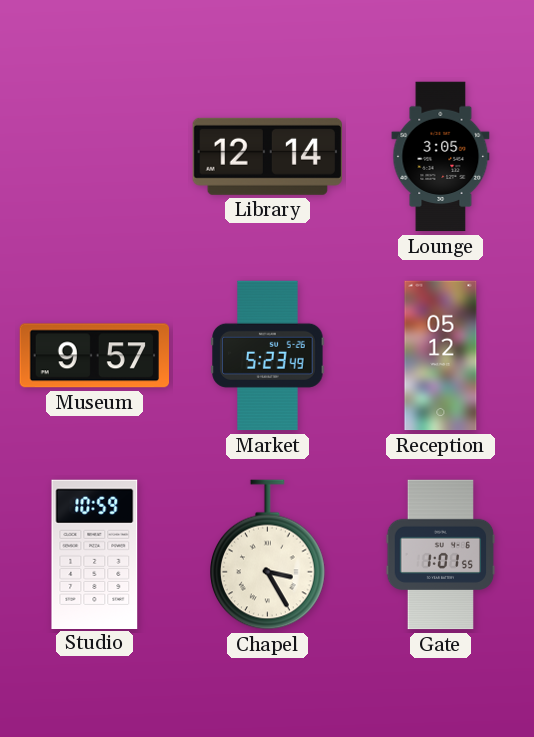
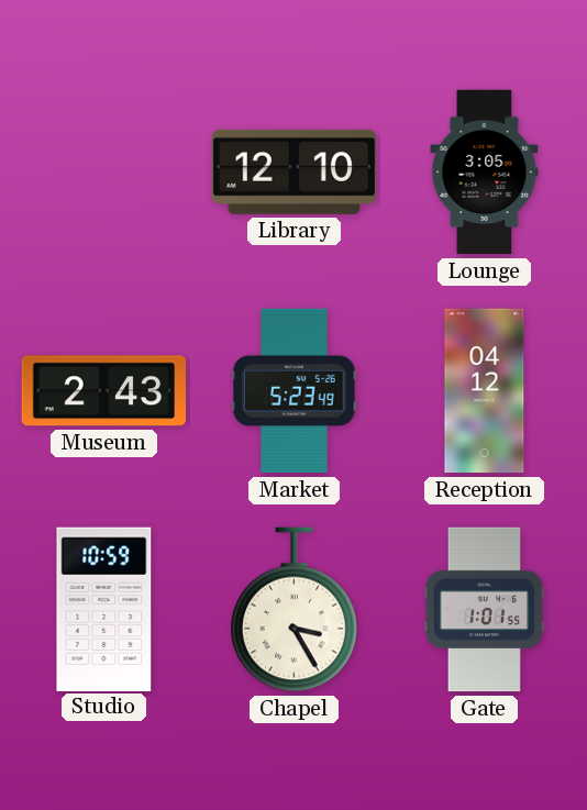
Library: 12:14 -> 12:10 (293, 171)
Museum: 9:57 -> 2:43 (103, 391)
Reception: 05:12 -> 04:12 (485, 391)
